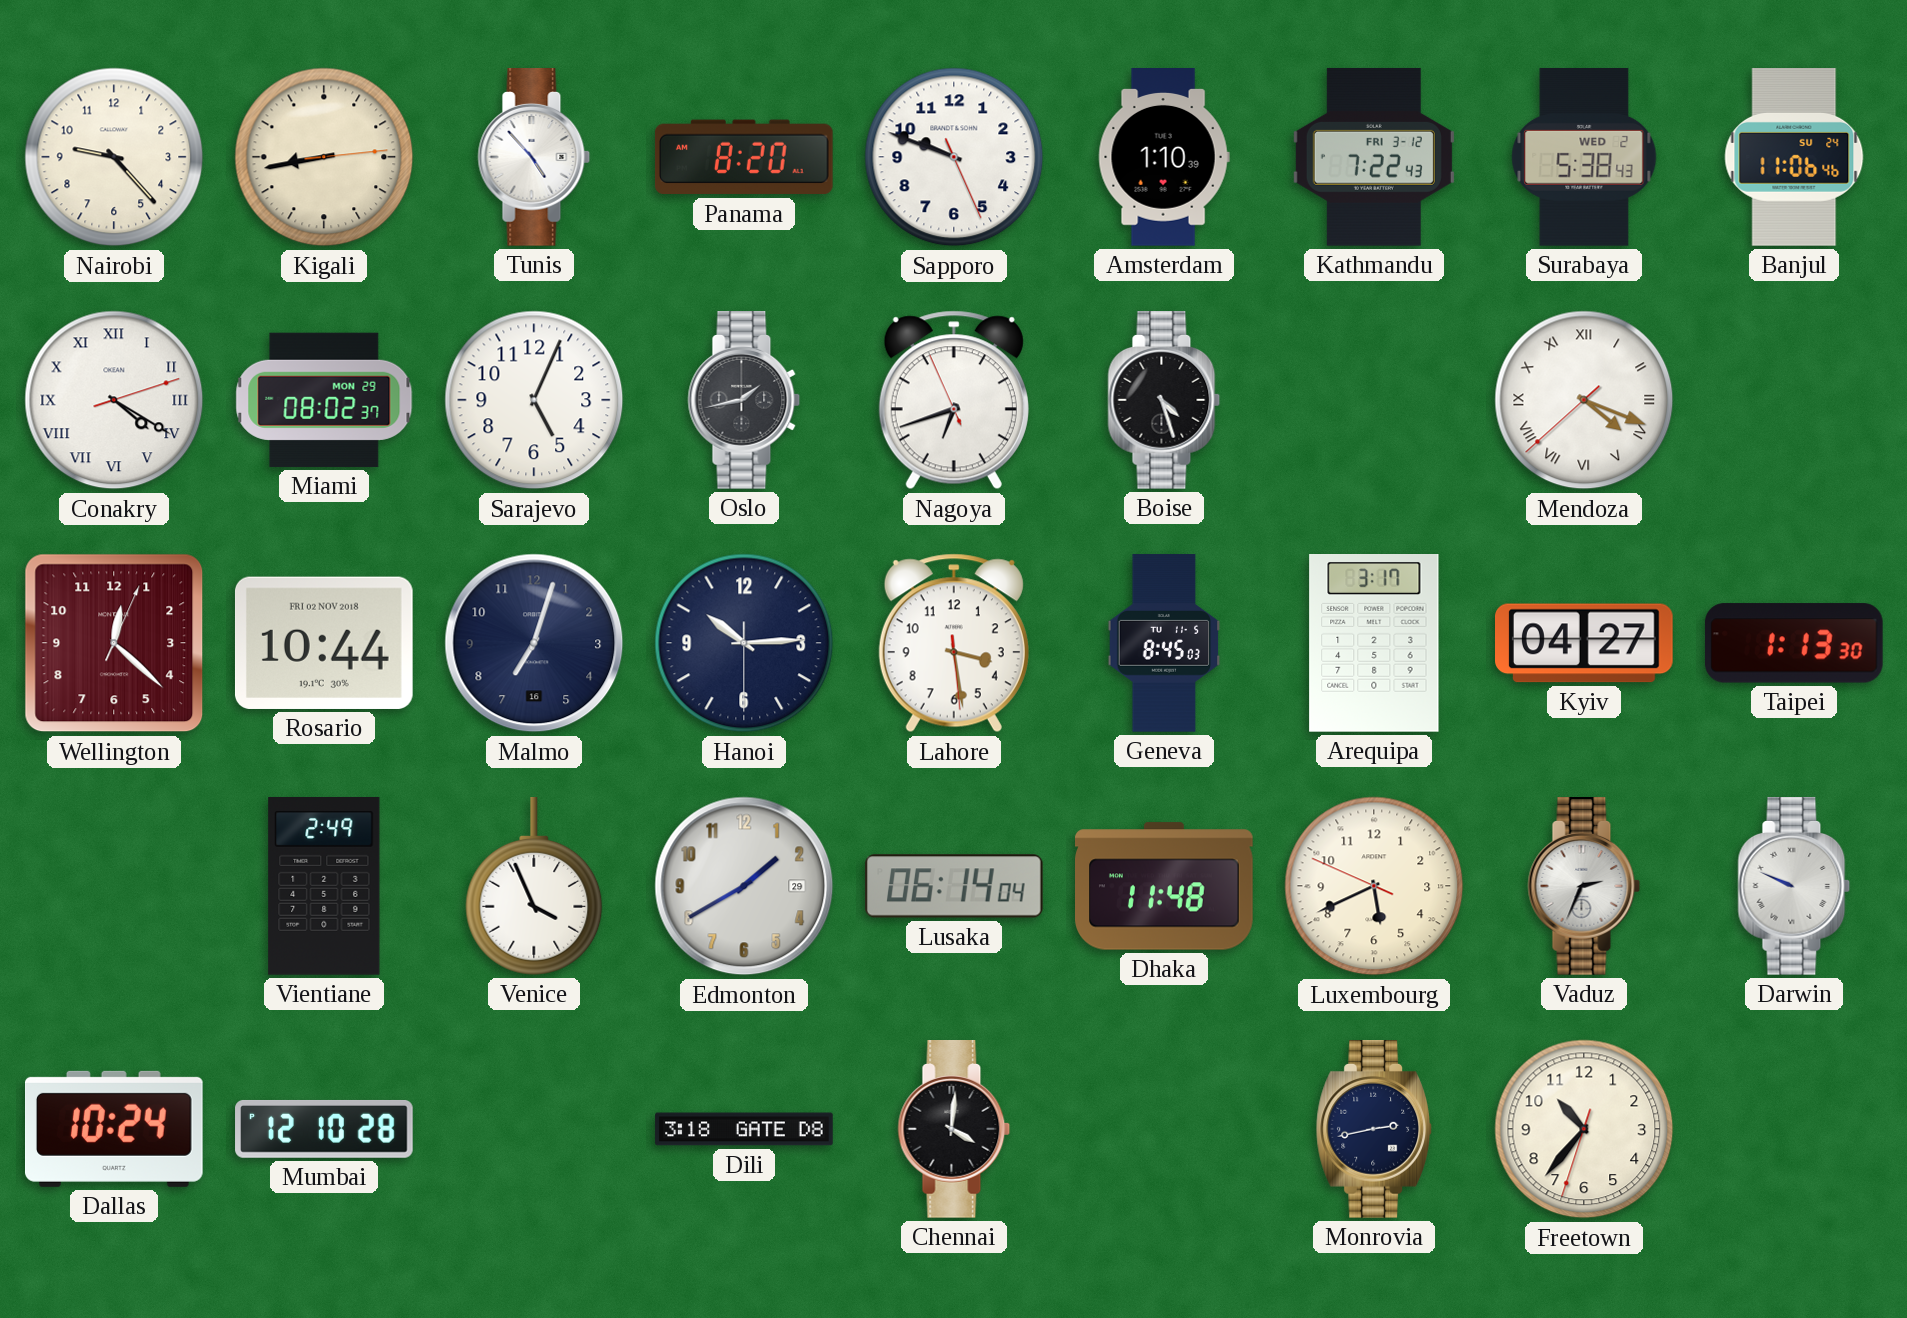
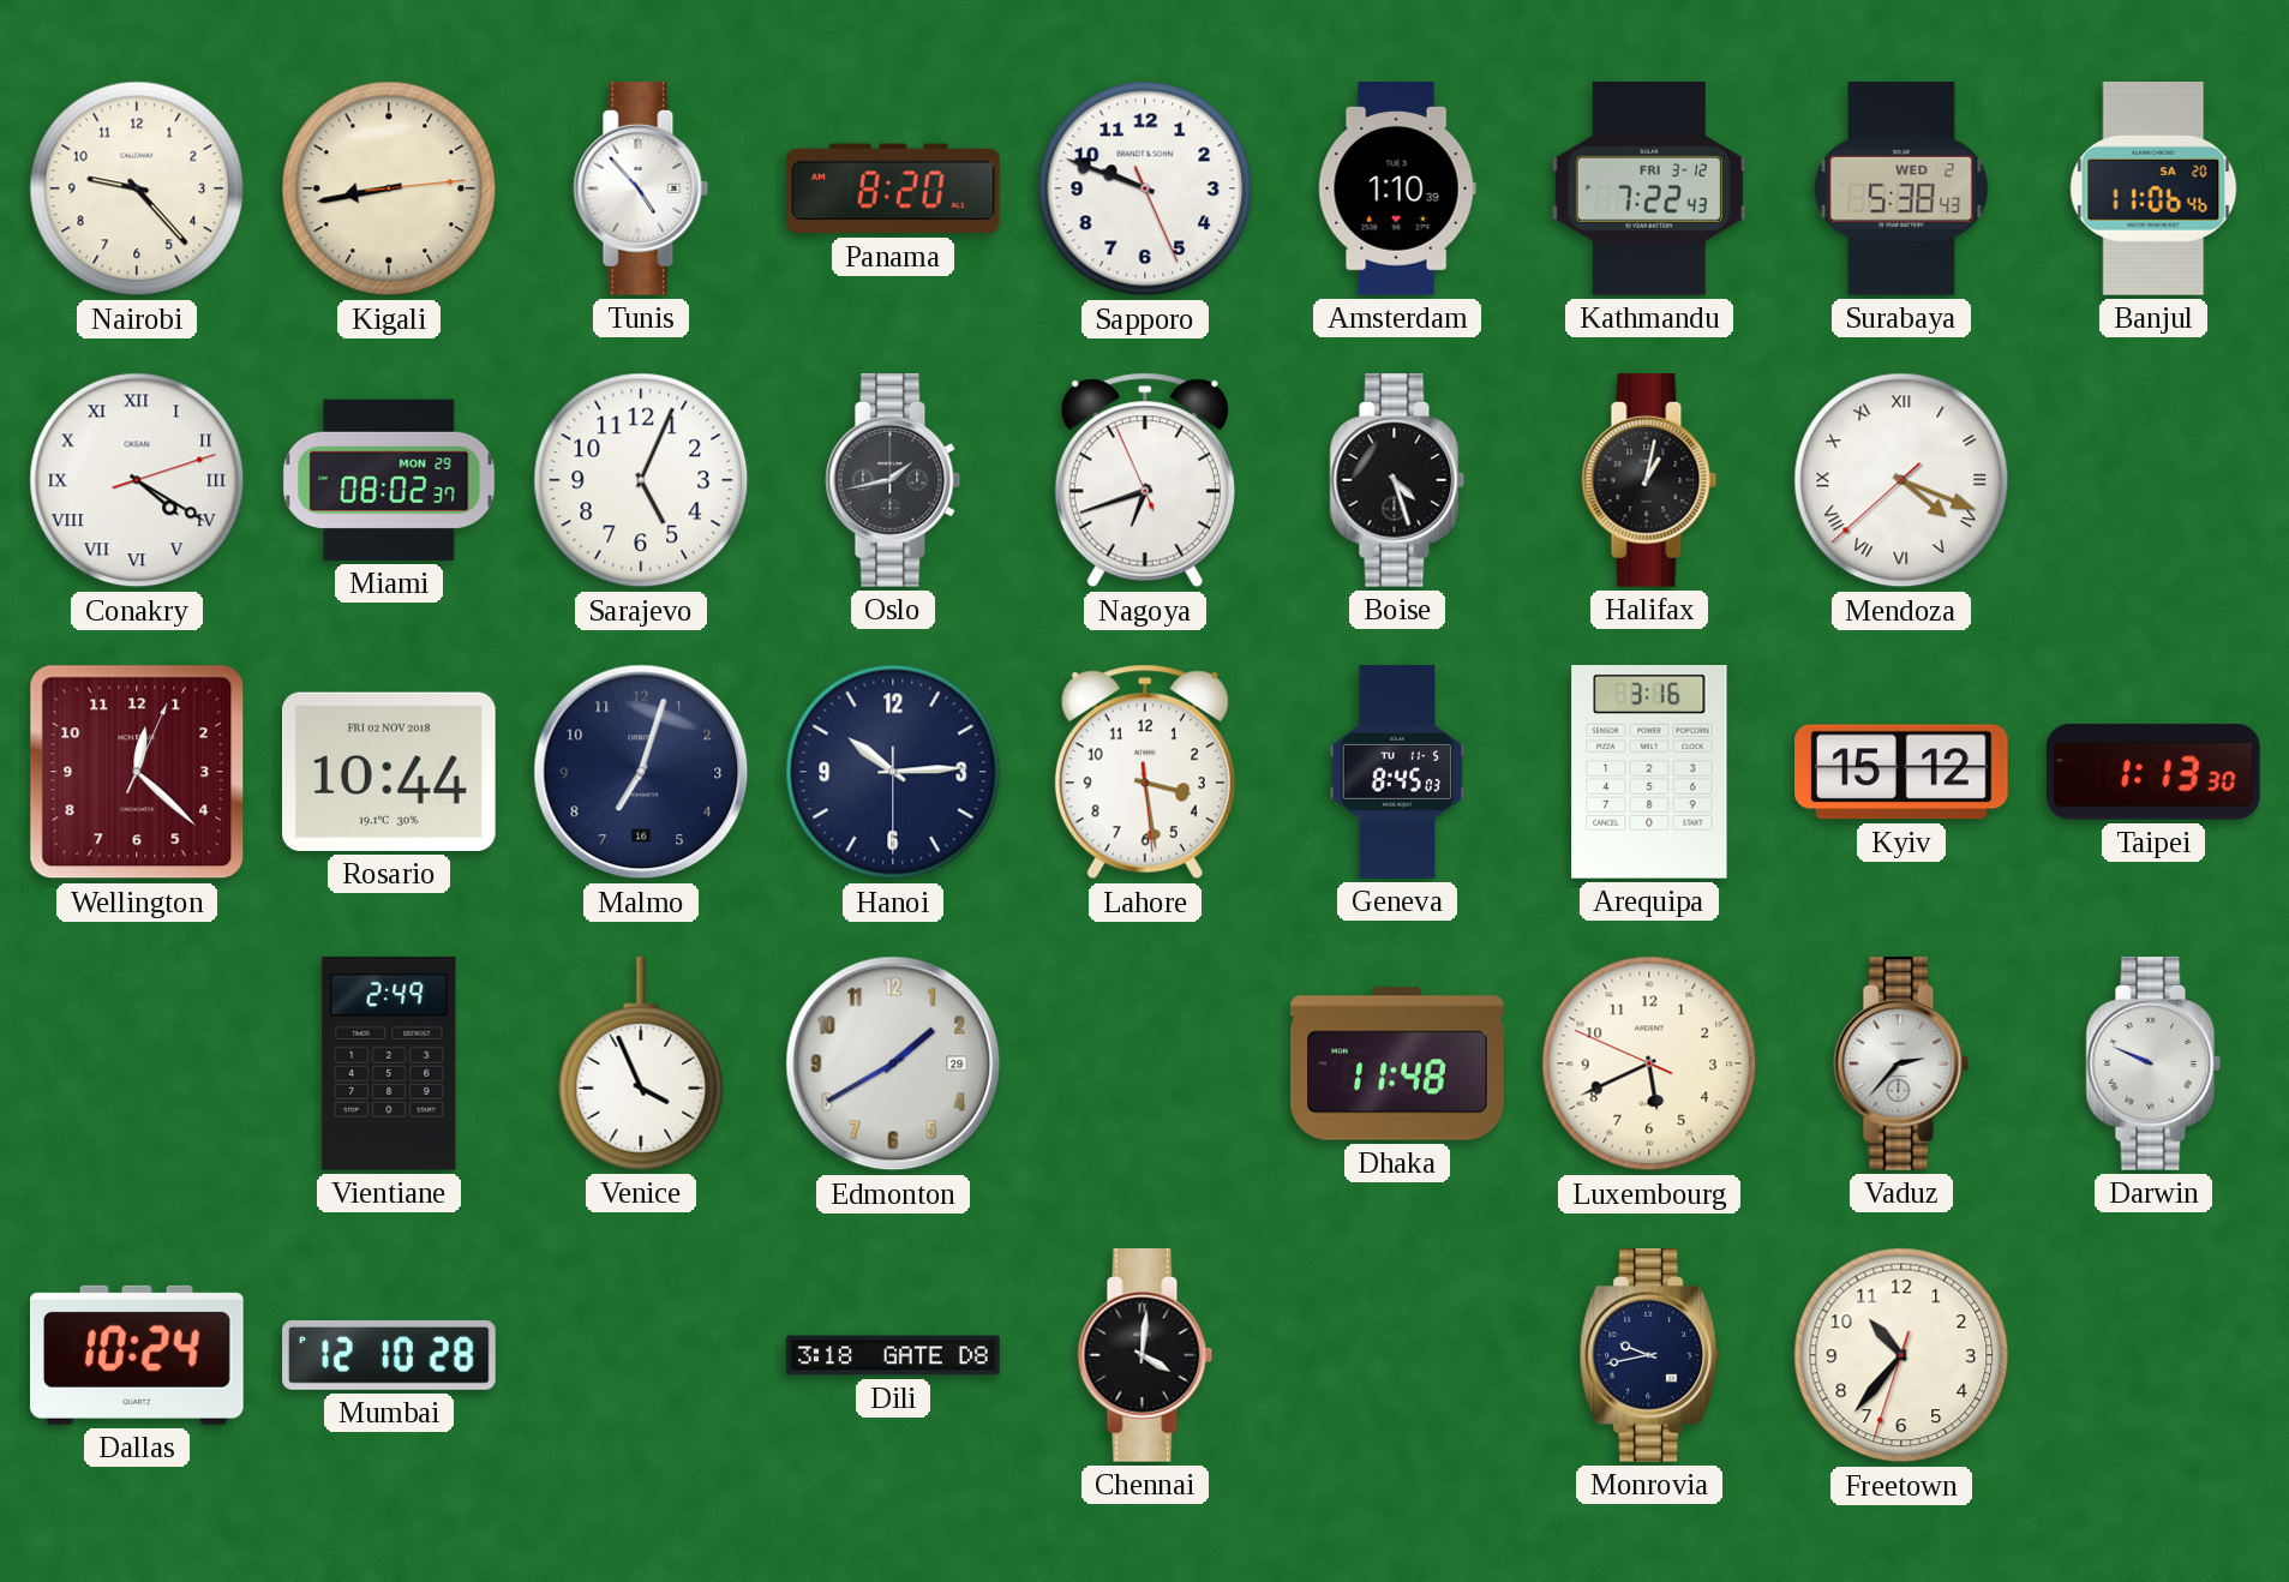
Banjul date: SU 24 -> SA 20 (2153, 190)
Halifax: none -> 1:02 (1649, 481)
Arequipa: 3:17 -> 3:16 (1649, 773)
Kyiv: 04:27 -> 15:12 (1902, 772)
Lusaka: 06:14 -> none (955, 886)
Vaduz: 2:34 -> 2:37 (1901, 1065)
Monrovia: 2:43 -> 9:43 (1649, 1356)
